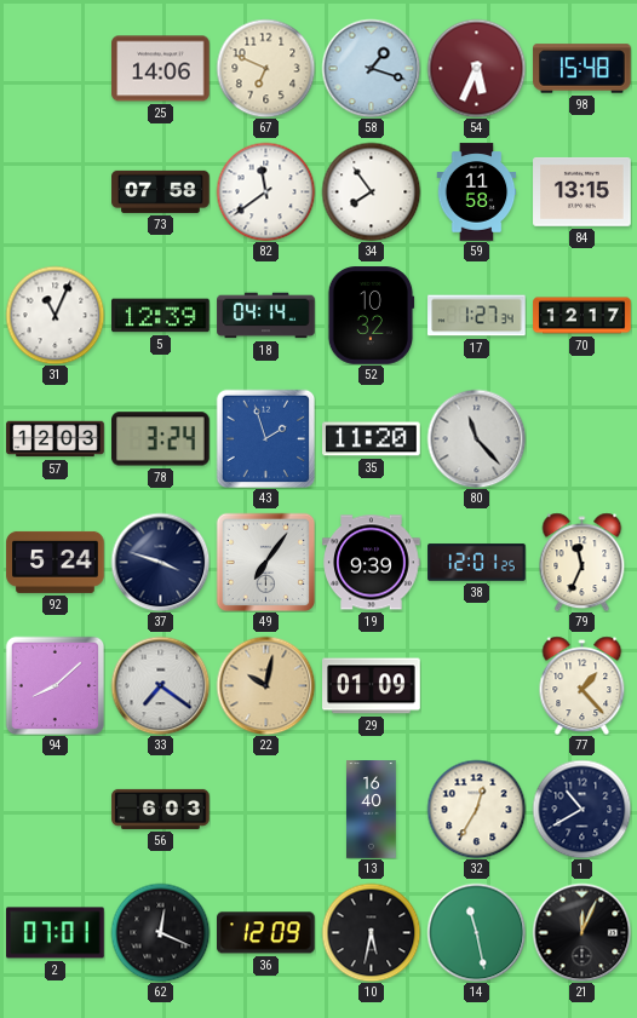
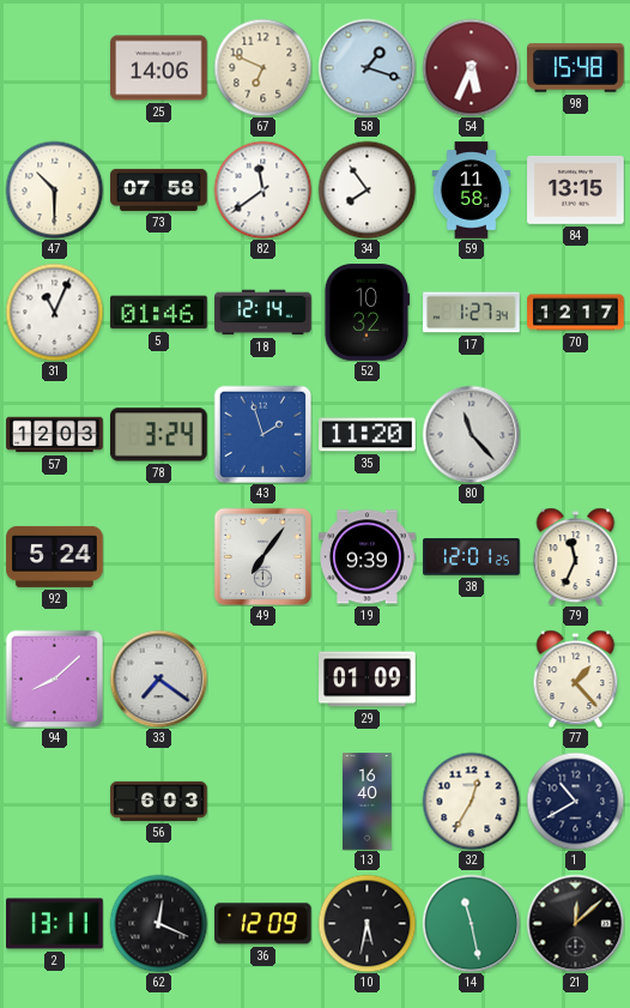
47: none -> 10:30 (54, 189)
5: 12:39 -> 01:46 (159, 313)
18: 04:14 -> 12:14 (263, 313)
37: 3:48 -> none (160, 562)
22: 10:02 -> none (265, 685)
2: 07:01 -> 13:11 (55, 924)
21: 12:04 -> 12:08 (575, 923)
